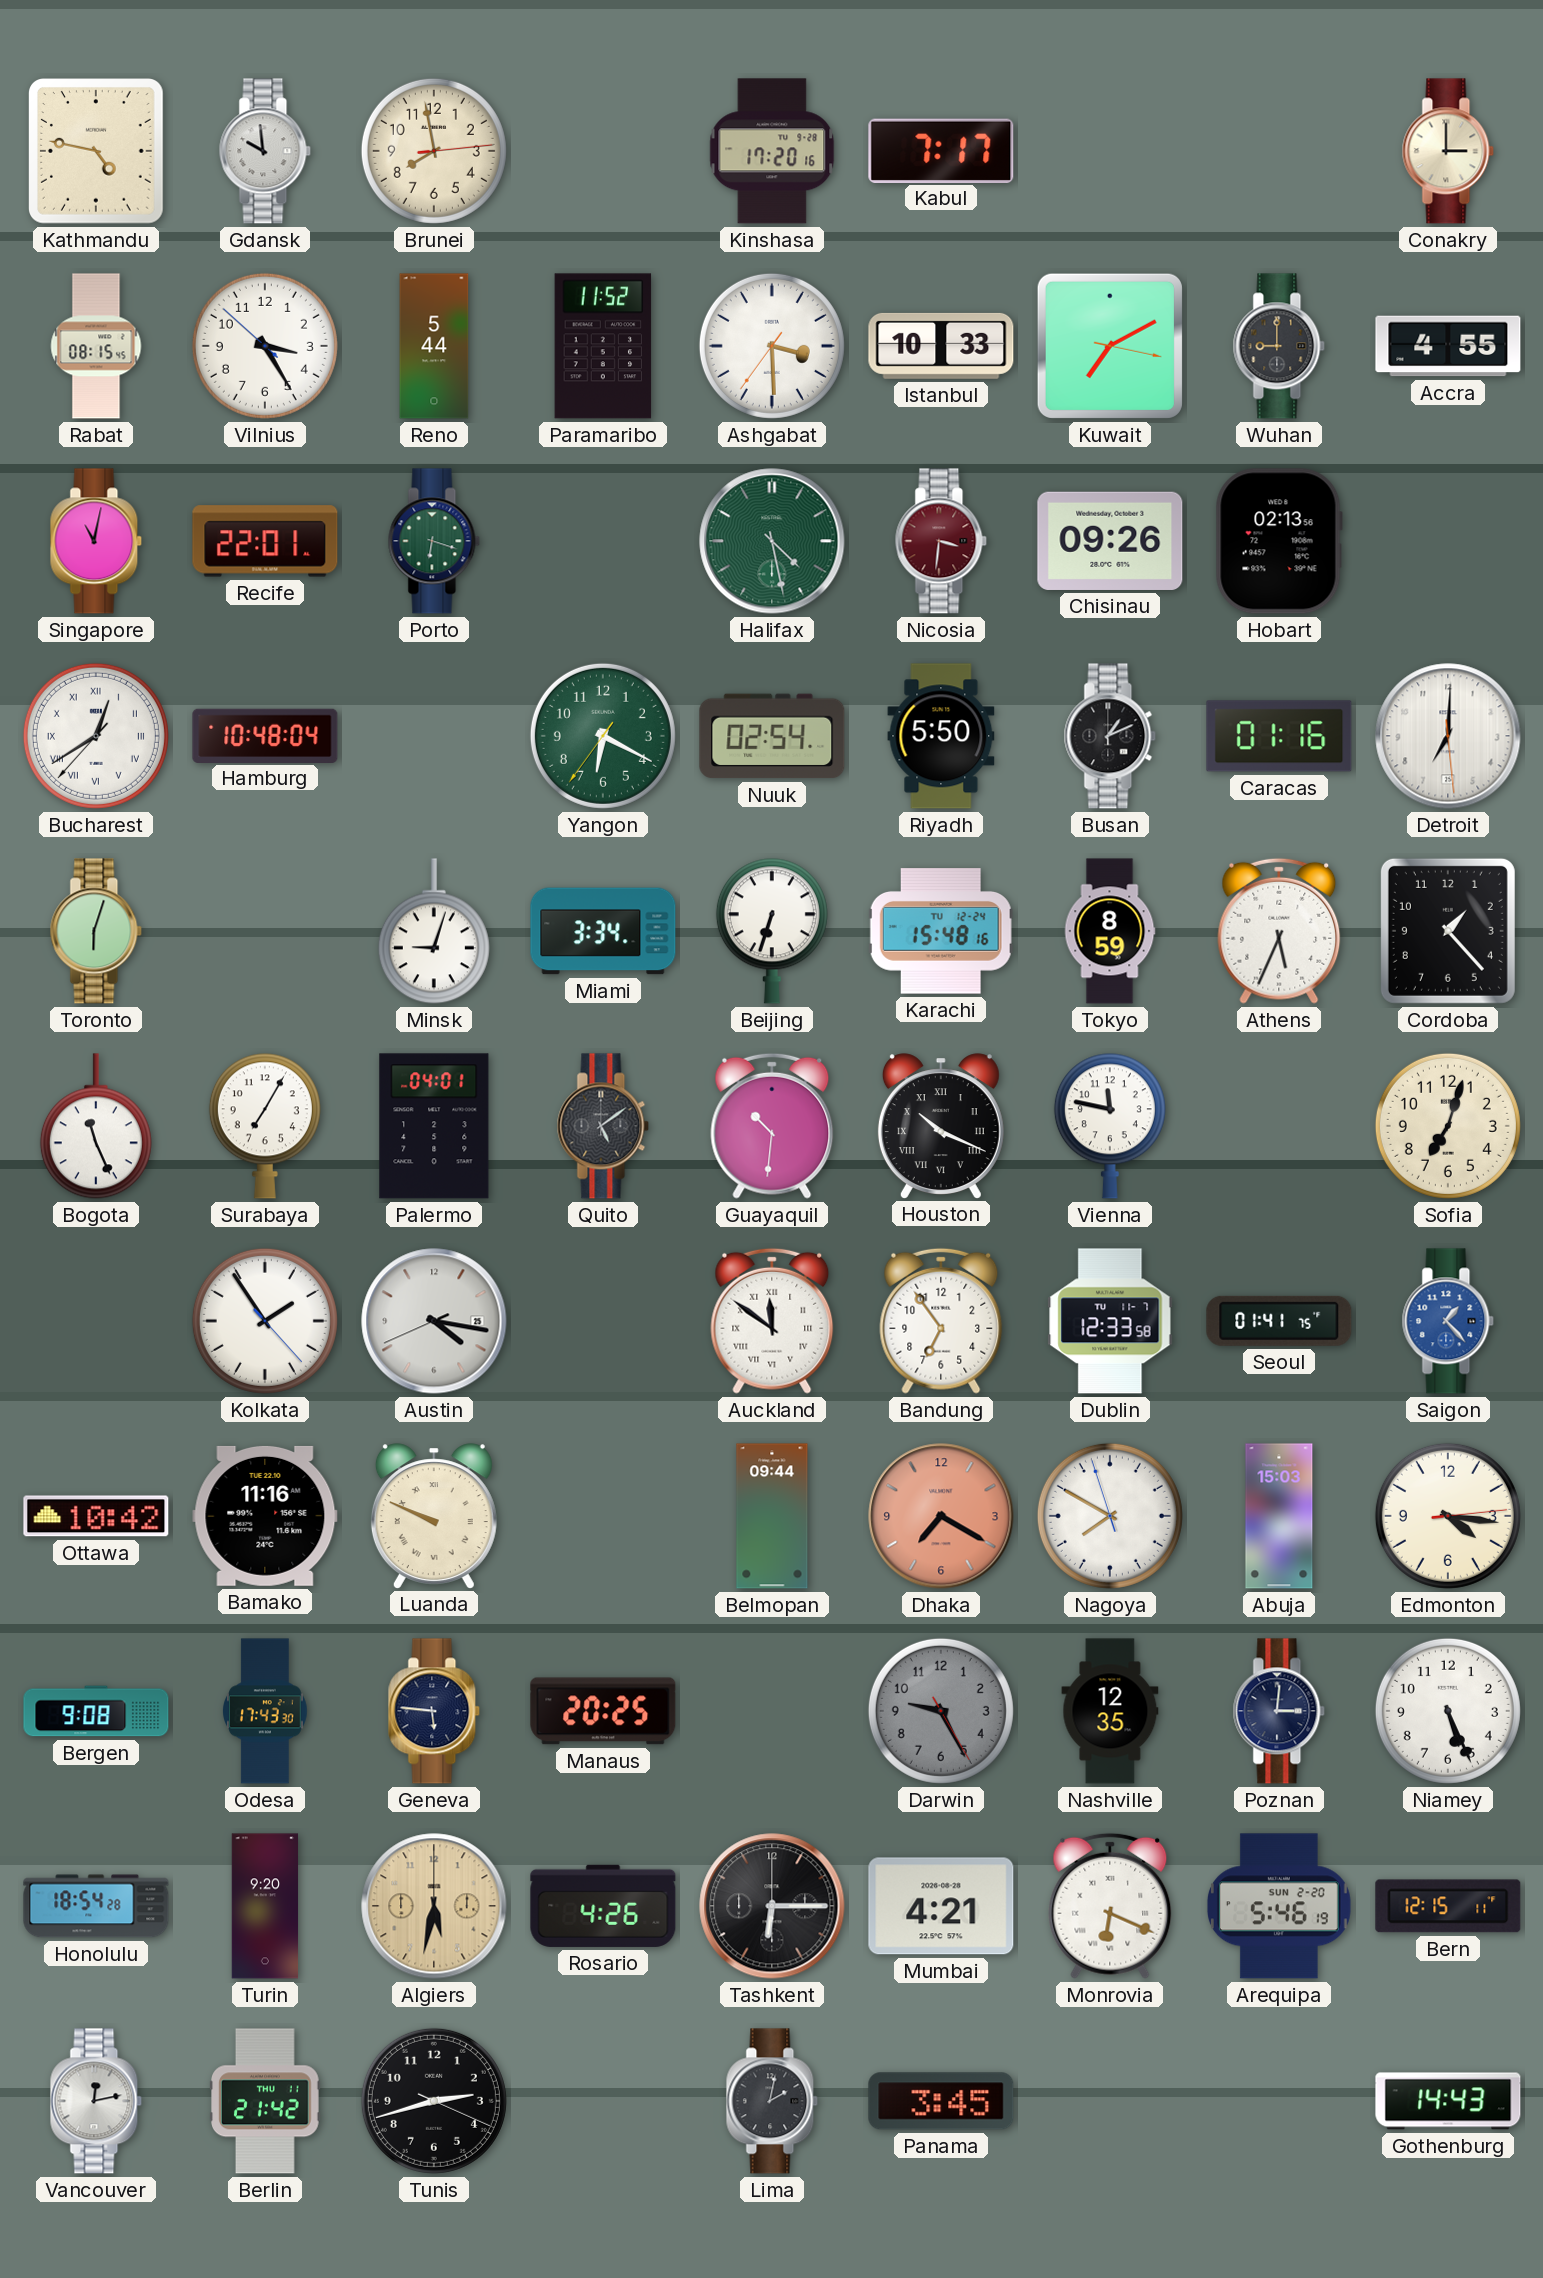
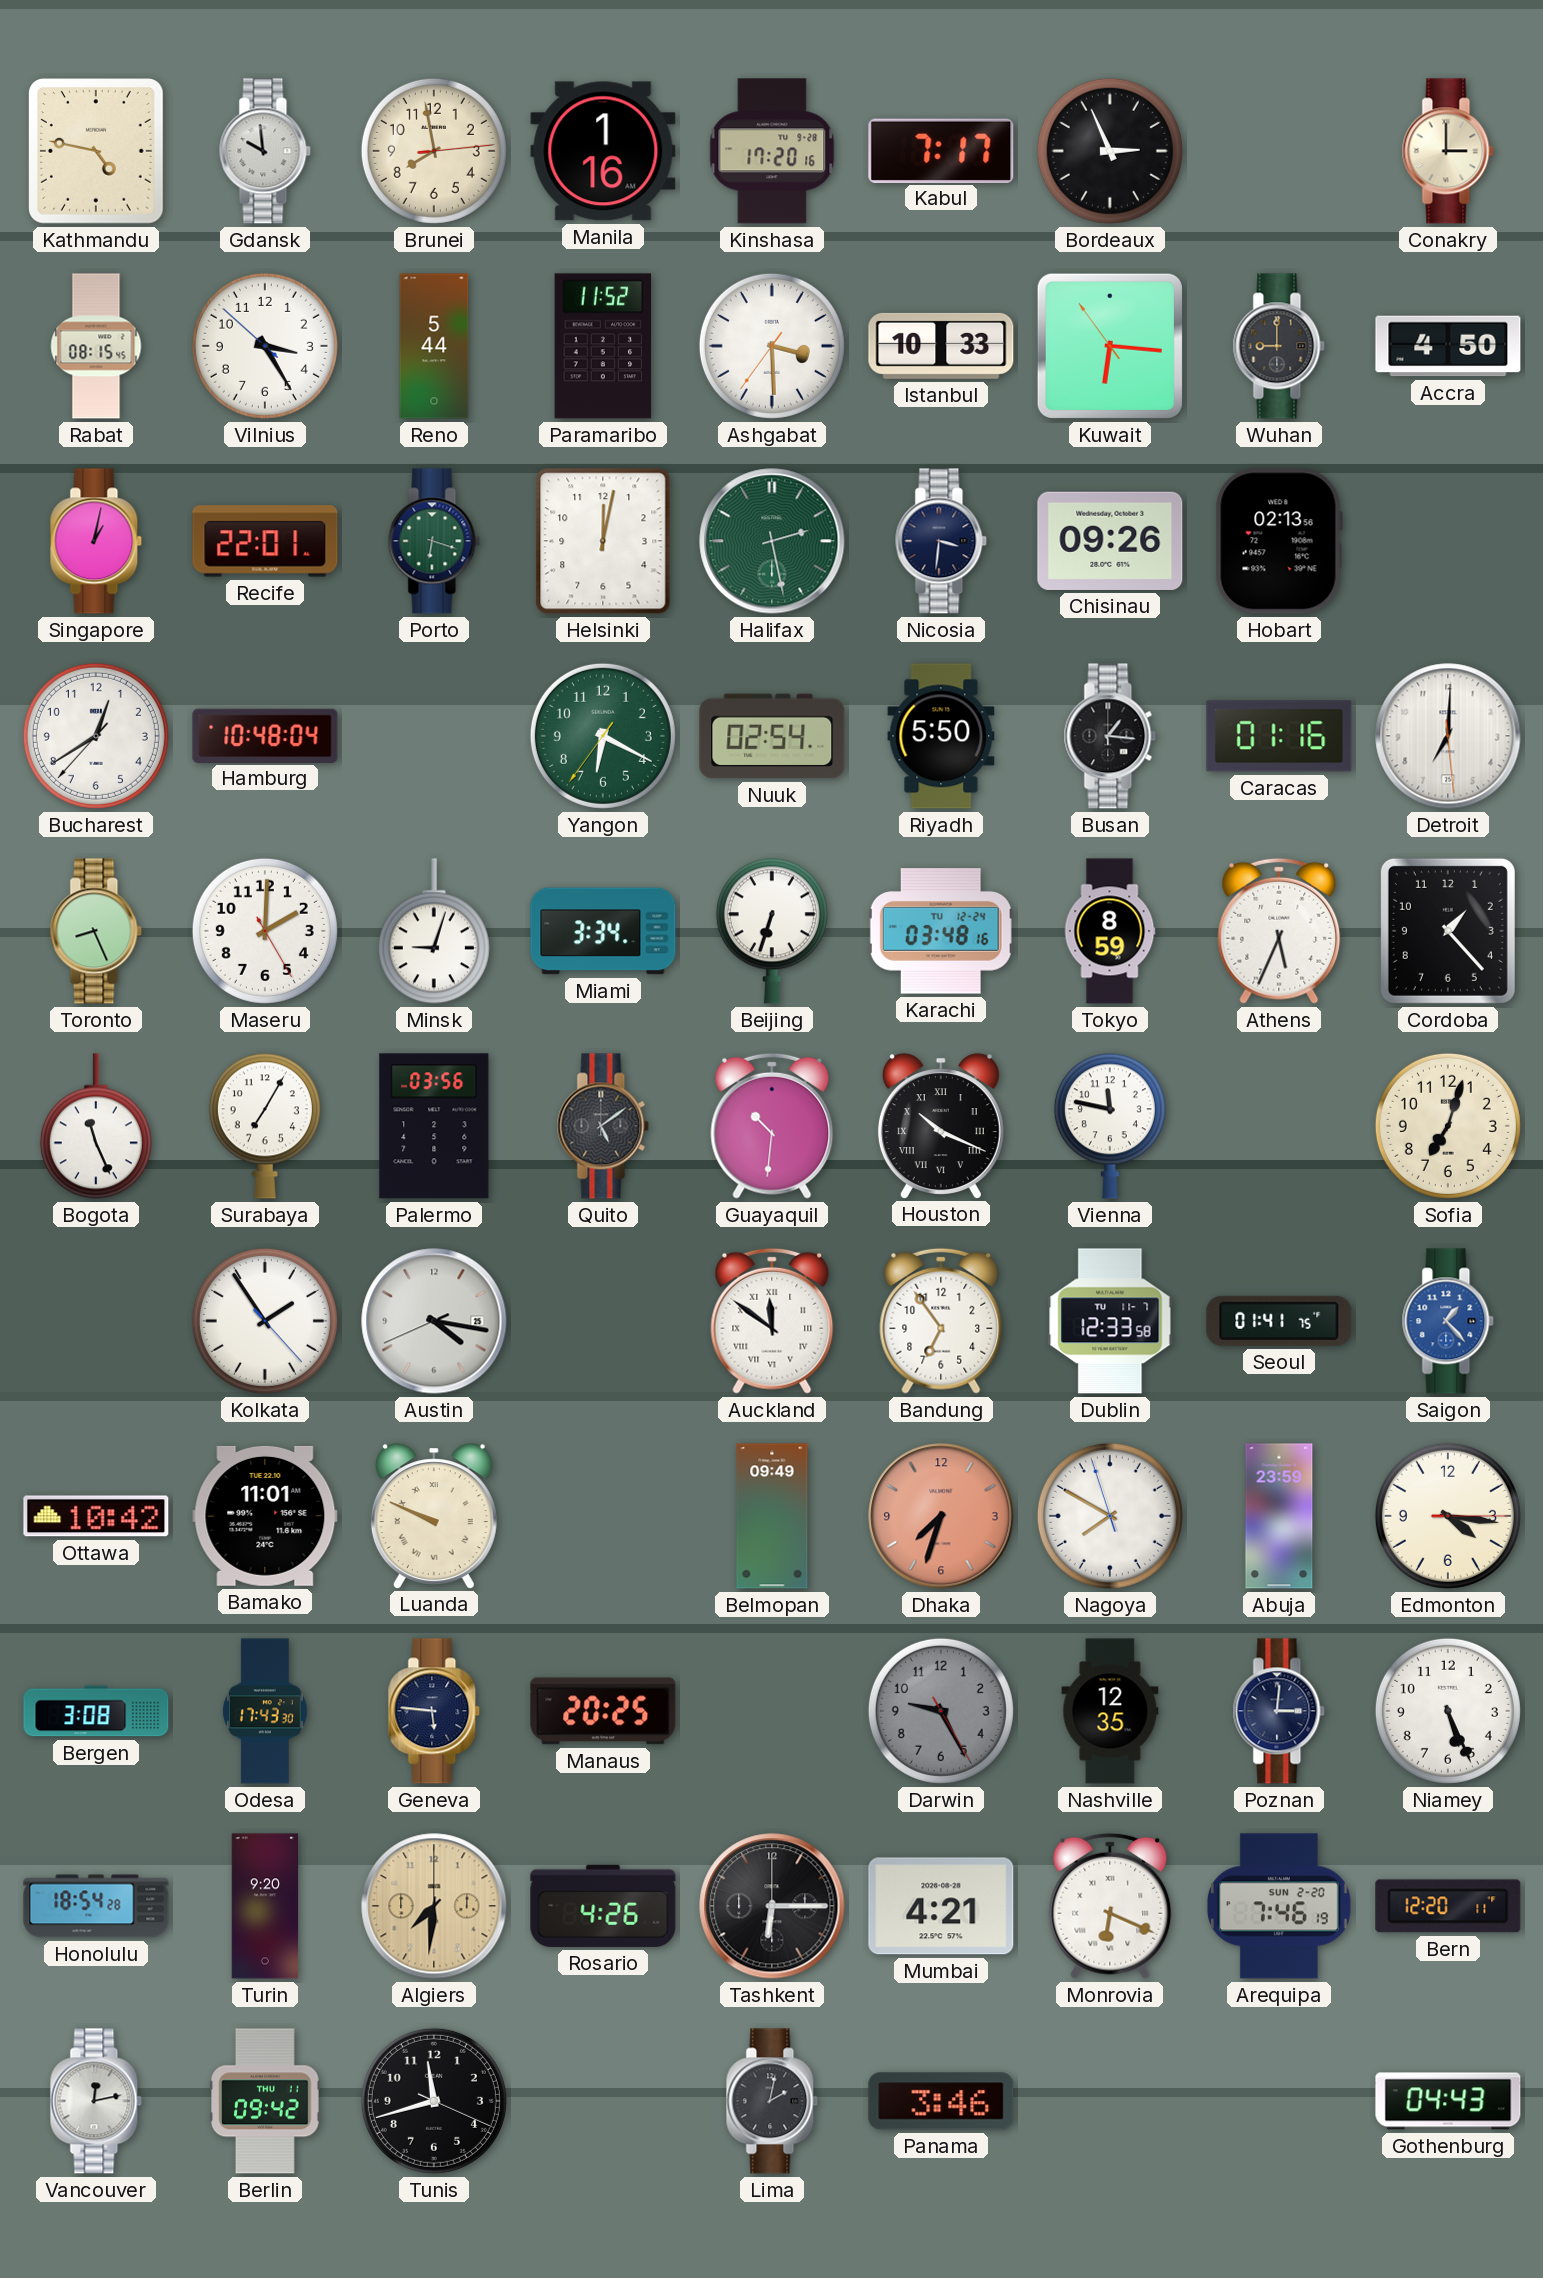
Manila: none -> 1:16 (603, 151)
Bordeaux: none -> 2:56 (1110, 151)
Kuwait: 7:10 -> 6:15 (1110, 346)
Accra: 4:55 -> 4:50 (1448, 346)
Singapore: 11:02 -> 1:02 (96, 541)
Helsinki: none -> 12:02 (603, 541)
Halifax: 4:28 -> 2:28 (772, 541)
Nicosia dial: burgundy -> navy (941, 541)
Bucharest numerals: Roman -> Arabic (96, 736)
Busan: 1:11 -> 1:16 (1110, 736)
Toronto: 6:03 -> 8:26 (96, 931)
Maseru: none -> 2:00 (265, 931)
Karachi: 15:48 -> 03:48 (941, 931)
Palermo: 04:01 -> 03:56 (434, 1126)
Bamako: 11:16 -> 11:01 (265, 1516)
Belmopan: 09:44 -> 09:49 (772, 1516)
Dhaka: 7:20 -> 7:33 (941, 1516)
Abuja: 15:03 -> 23:59 (1279, 1516)
Edmonton: 4:16:14 -> 4:16:15 (1448, 1516)
Bergen: 9:08 -> 3:08 (96, 1711)
Algiers: 5:32 -> 7:31 (434, 1906)
Arequipa: 5:46 -> 7:46 (1279, 1906)
Bern: 12:15 -> 12:20 (1448, 1906)
Berlin: 21:42 -> 09:42 (266, 2101)
Tunis: 2:42 -> 11:42 (434, 2101)
Panama: 3:45 -> 3:46 (941, 2101)
Gothenburg: 14:43 -> 04:43 (1448, 2101)
